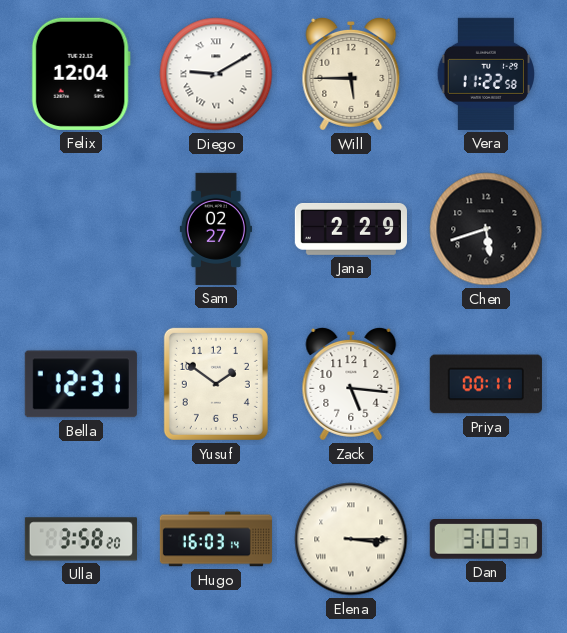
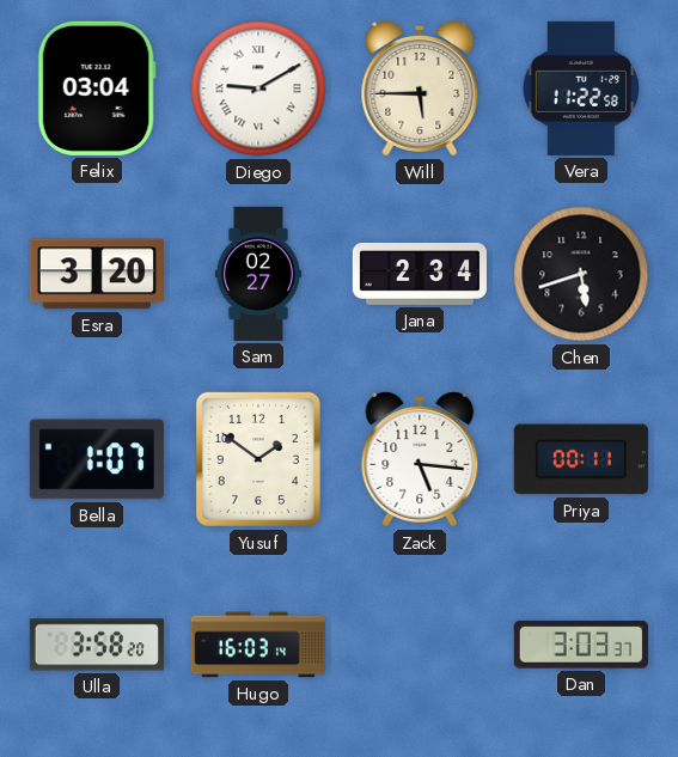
Felix: 12:04 -> 03:04 (97, 88)
Esra: none -> 3:20 (97, 274)
Jana: 2:29 -> 2:34 (420, 274)
Bella: 12:31 -> 1:07 (97, 459)
Elena: 3:15 -> none (351, 539)
